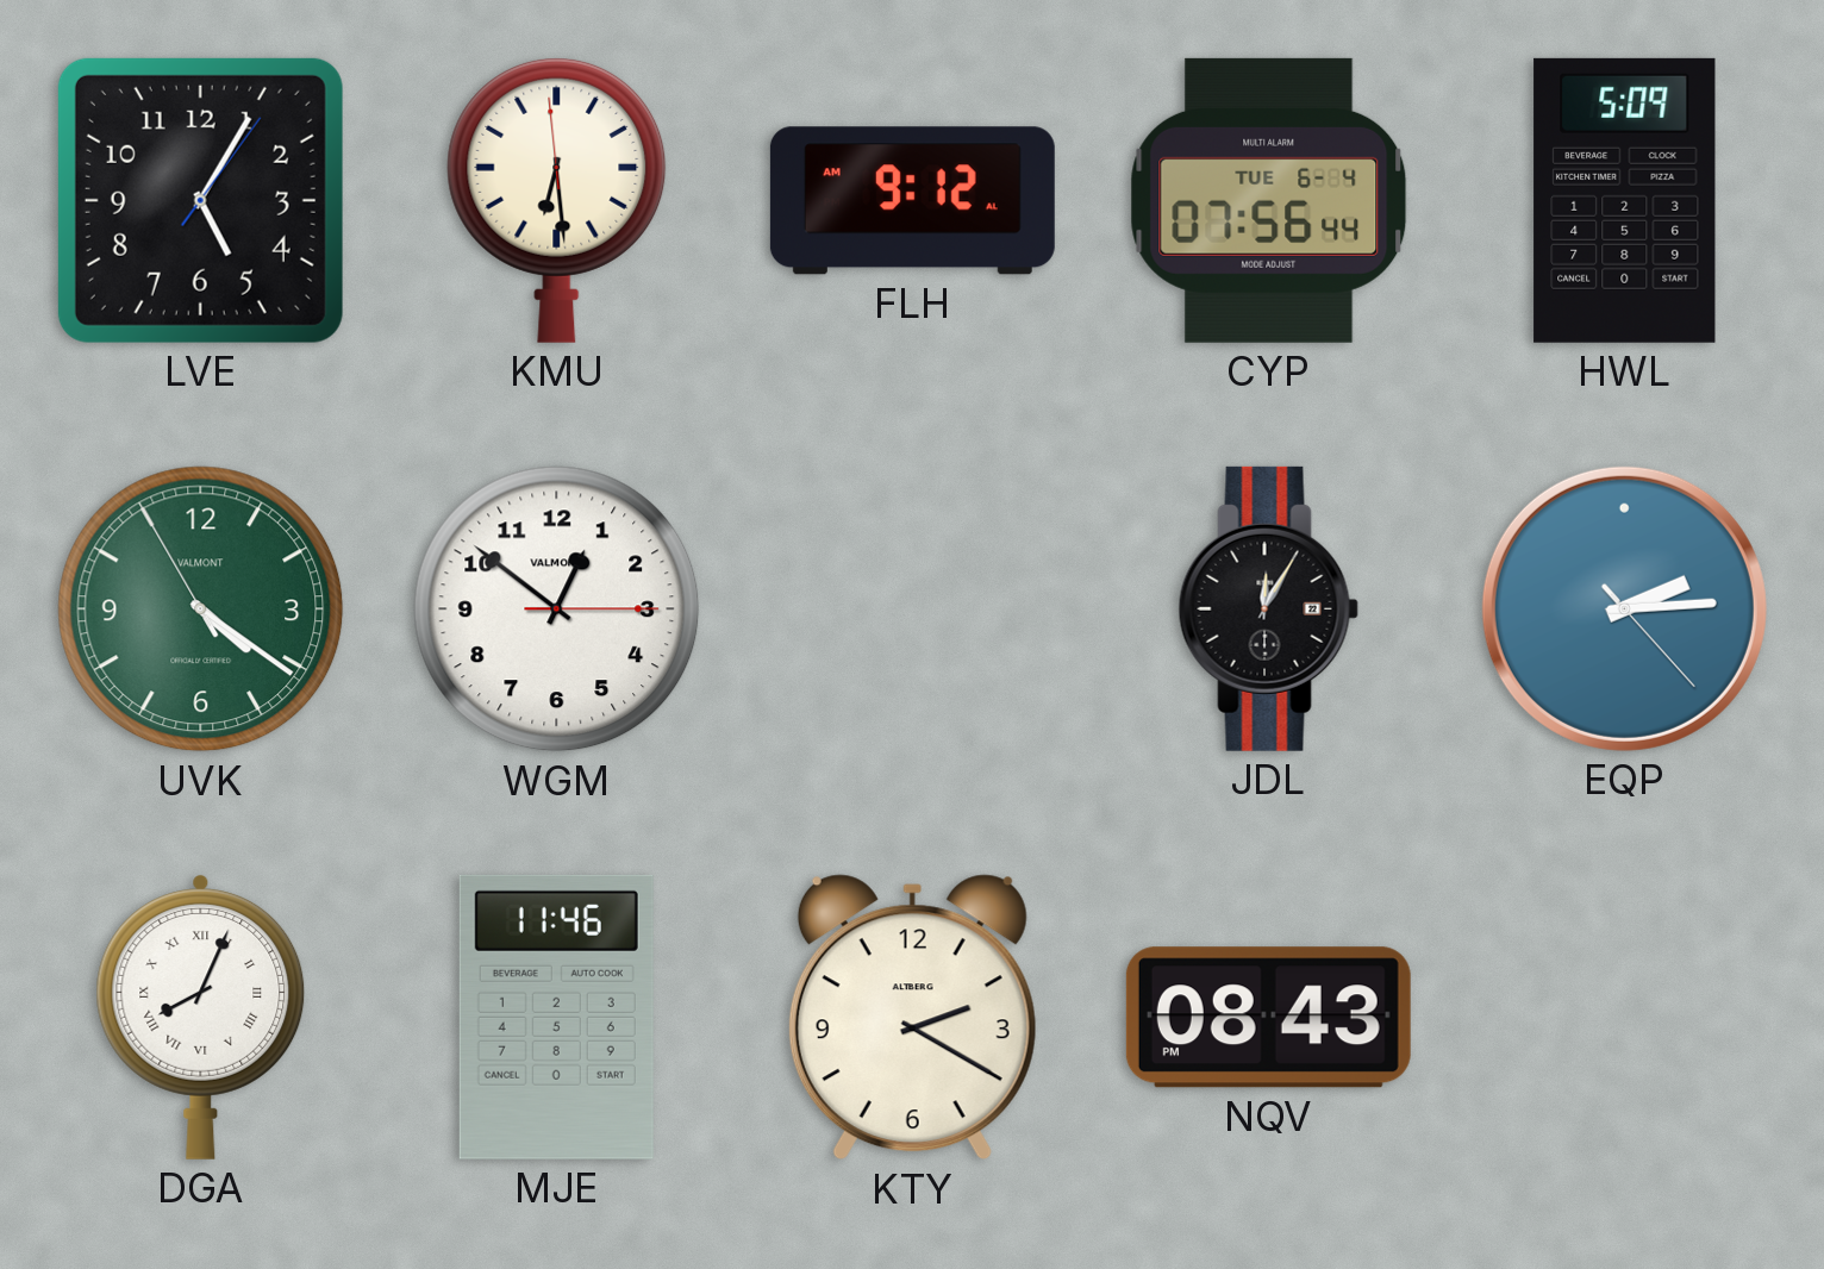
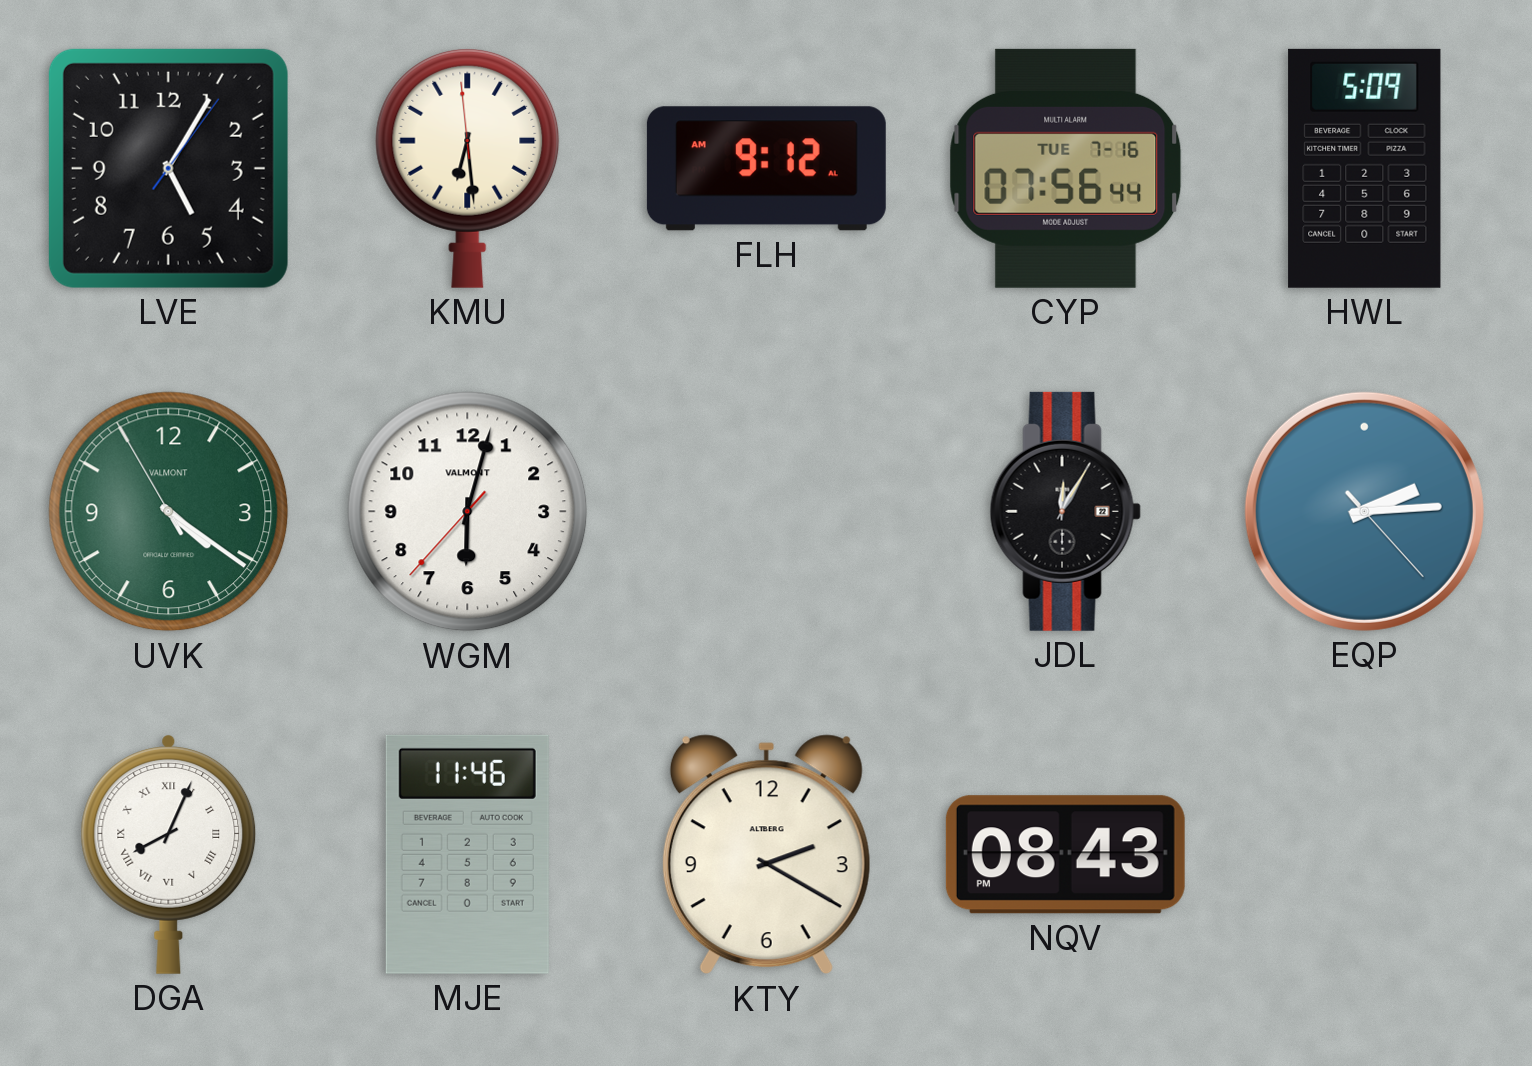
CYP date: TUE 6-4 -> TUE 7-16 (1066, 168)
WGM: 12:51 -> 6:02 (468, 512)
